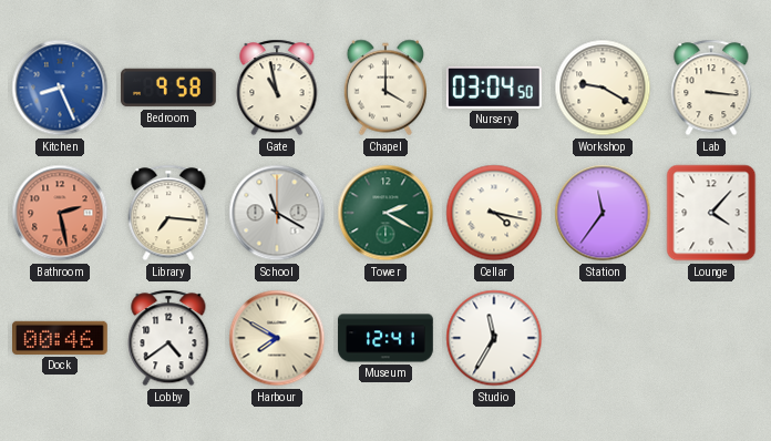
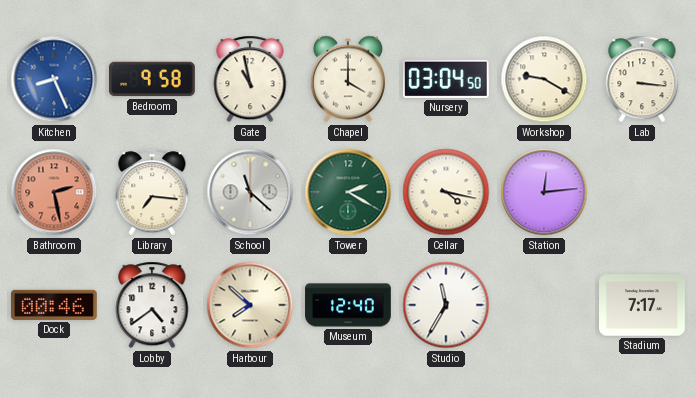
School: 11:20 -> 11:22 (250, 192)
Station: 11:36 -> 12:14 (544, 192)
Lounge: 4:07 -> none (711, 213)
Harbour: 7:50 -> 7:52 (250, 305)
Museum: 12:41 -> 12:40 (348, 305)
Stadium: none -> 7:17 (643, 305)
